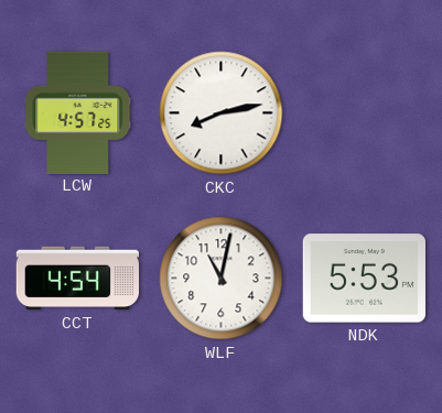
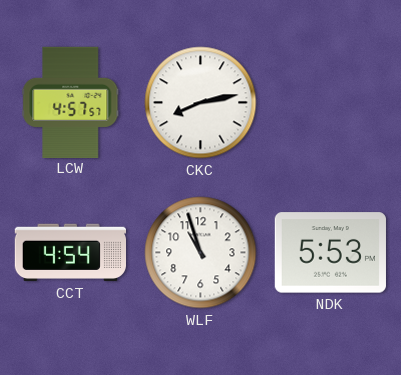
LCW: 4:57:25 -> 4:57:57 (71, 102)
WLF: 11:02 -> 10:57 (201, 253)
